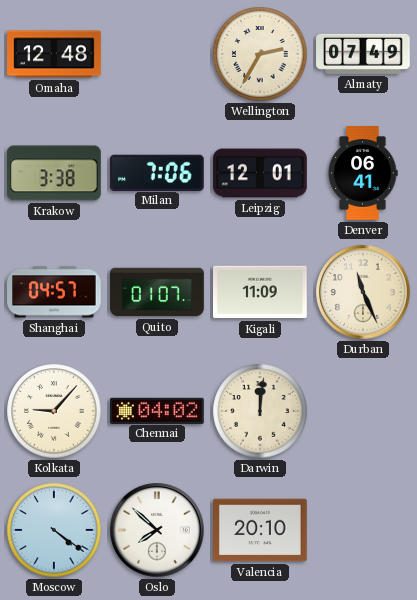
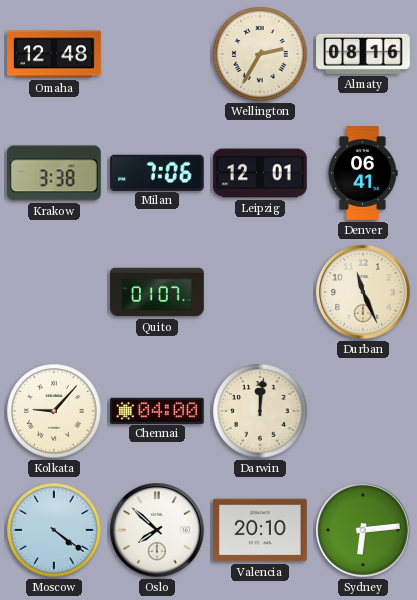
Almaty: 07:49 -> 08:16 (363, 54)
Shanghai: 04:57 -> none (54, 292)
Kigali: 11:09 -> none (261, 292)
Chennai: 04:02 -> 04:00 (158, 410)
Sydney: none -> 6:14 (363, 530)
